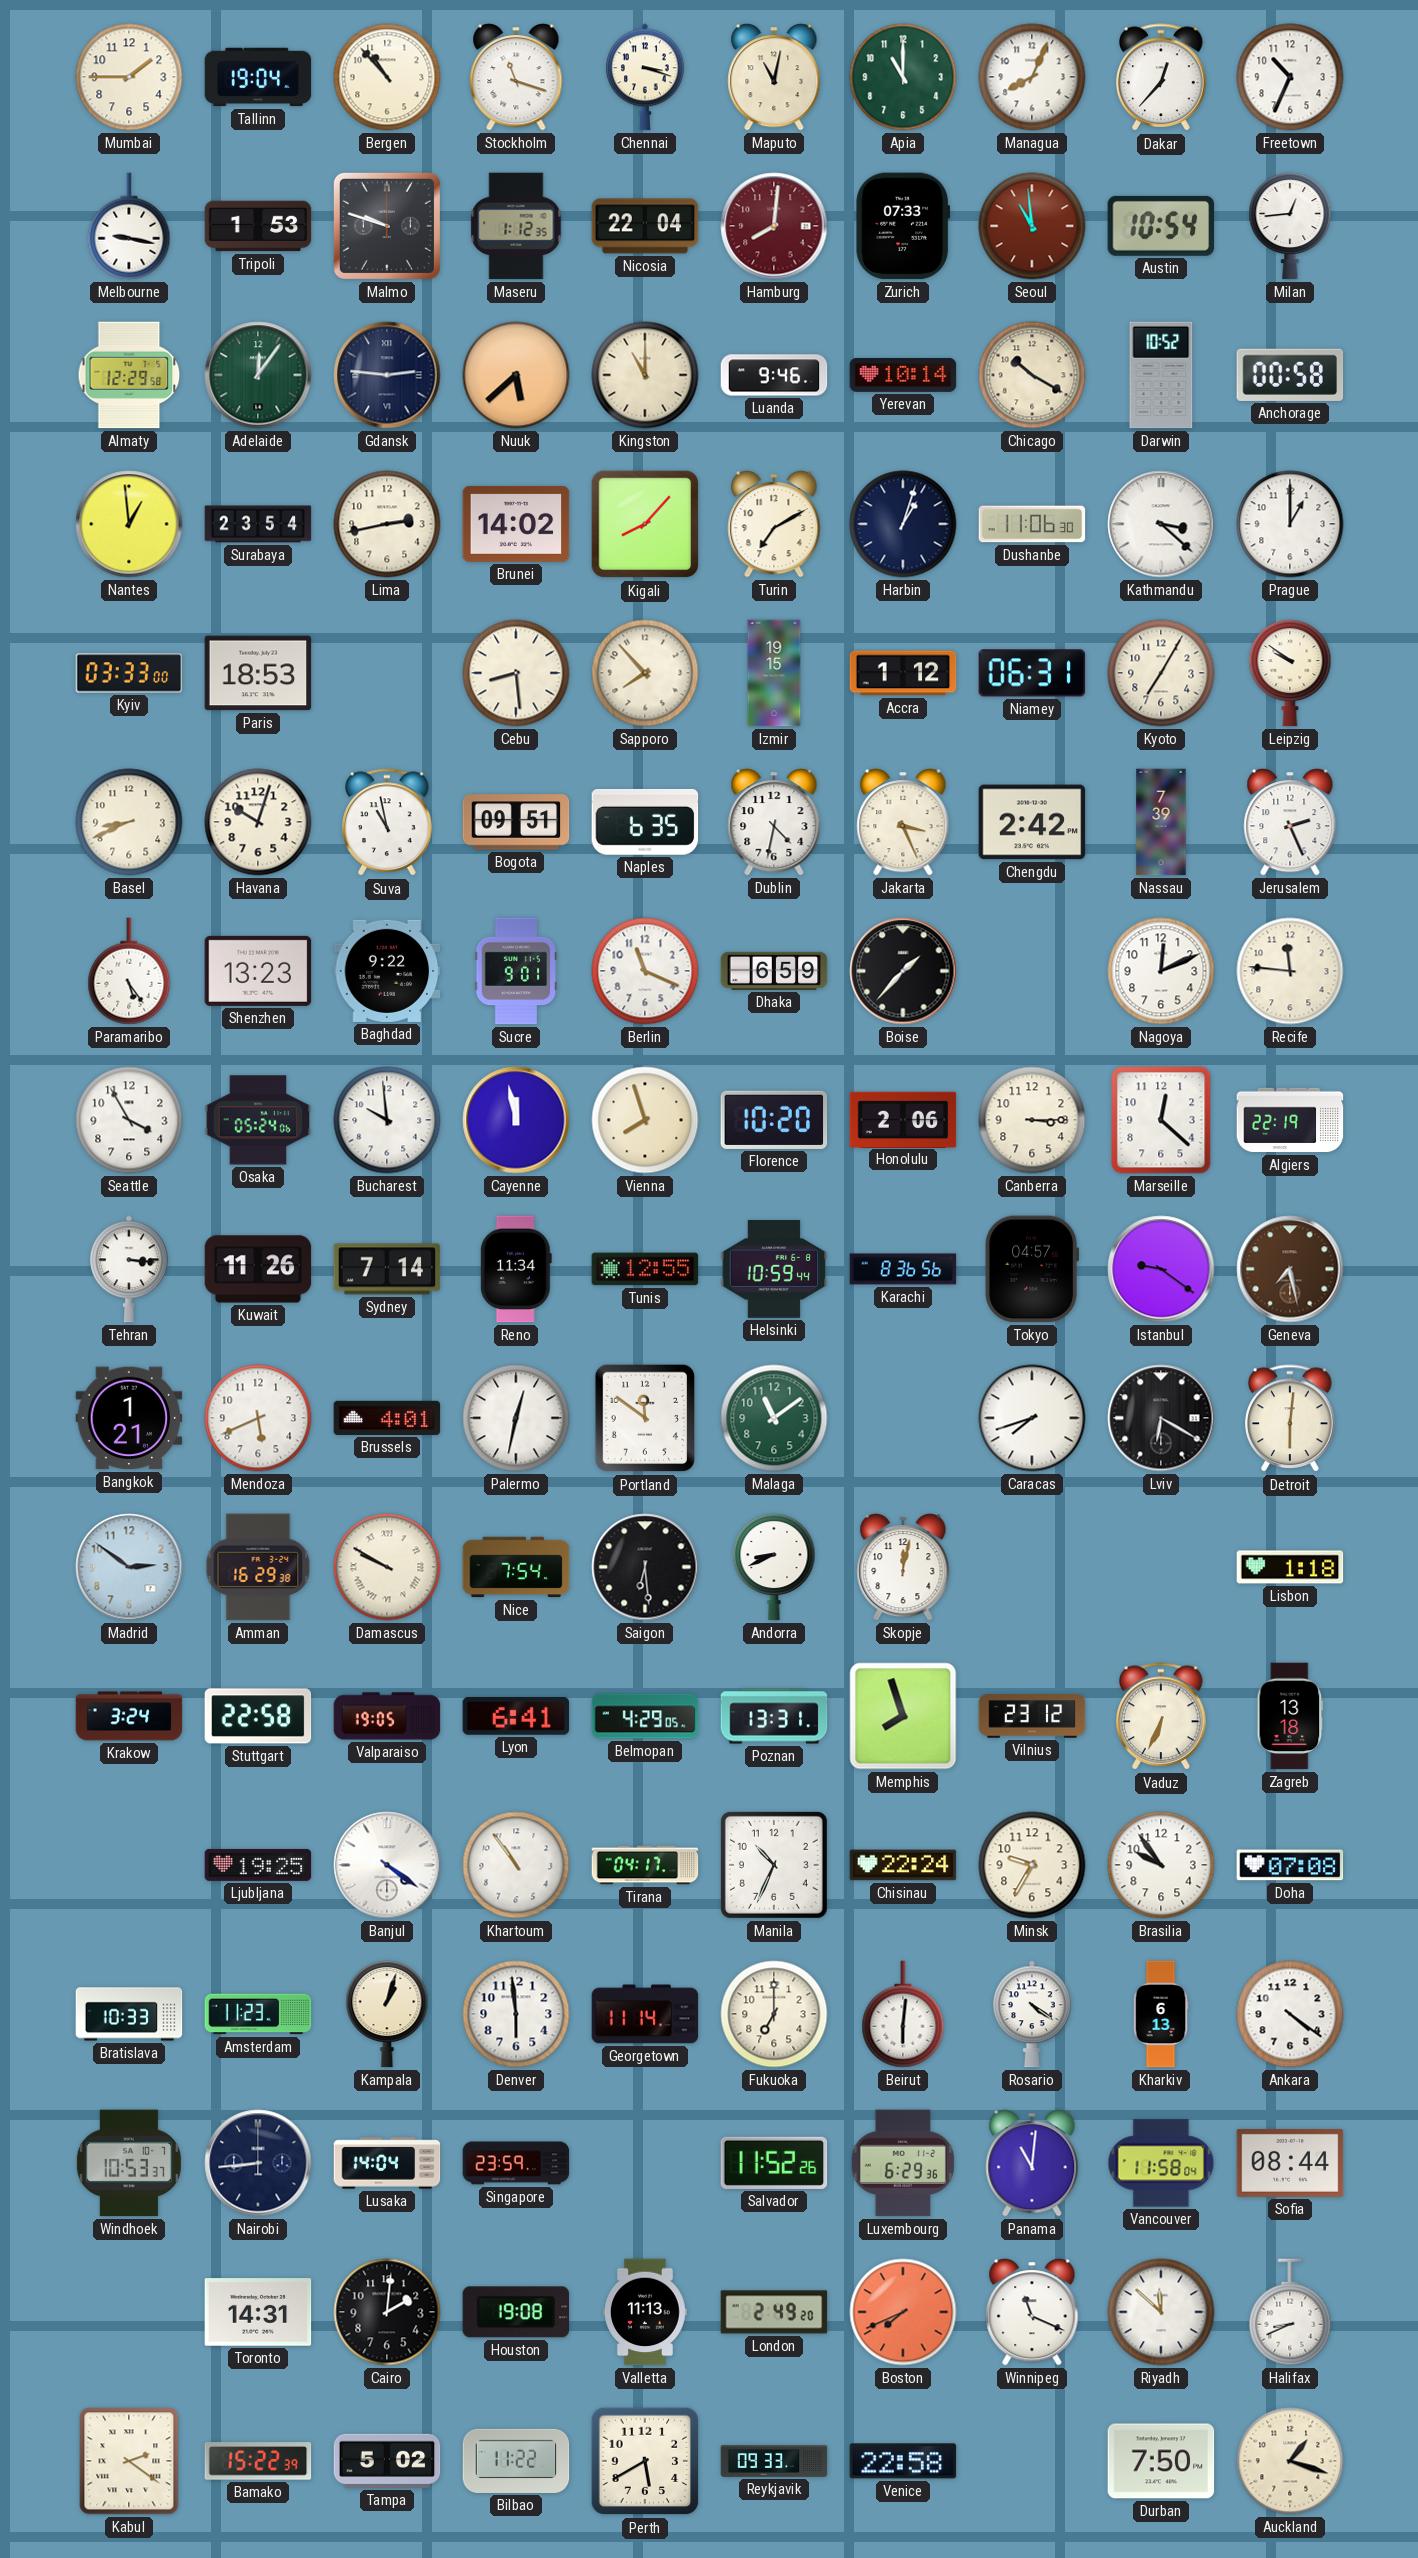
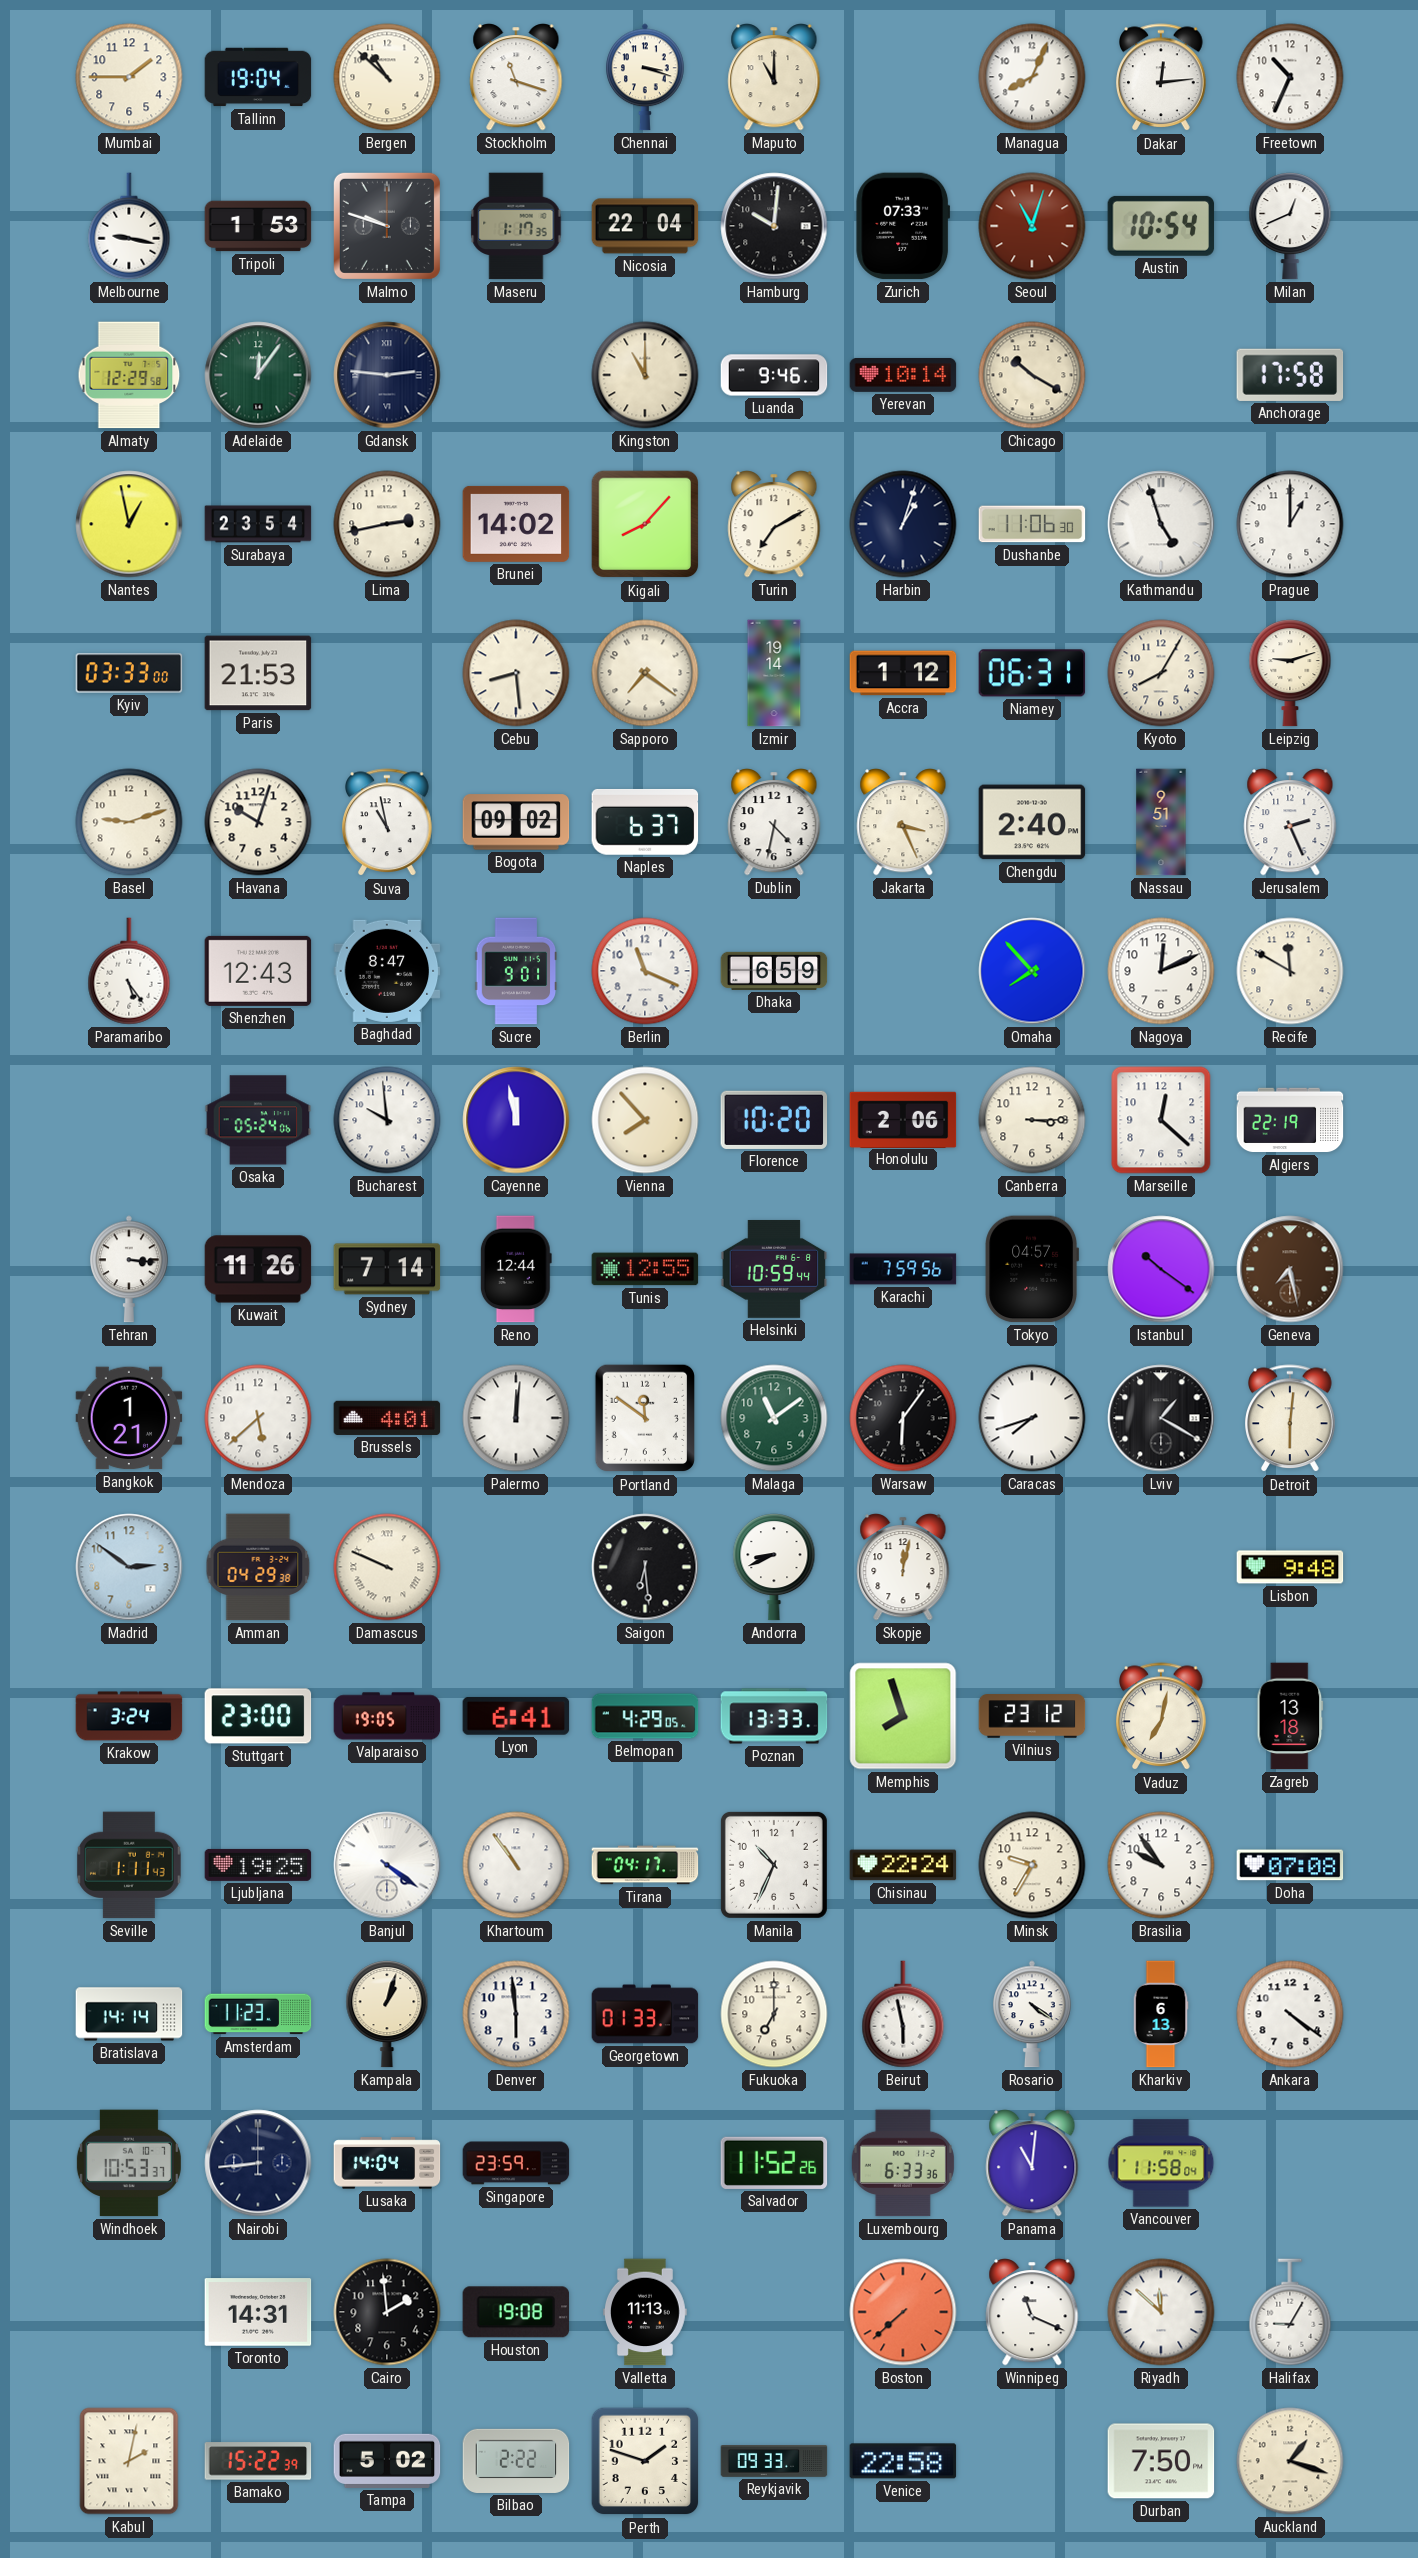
Bergen: 10:53 -> 10:52 (387, 77)
Maputo: 11:02 -> 11:00 (774, 77)
Apia: 11:00 -> none (903, 77)
Dakar: 12:37 -> 12:14 (1161, 78)
Maseru: 1:12 -> 1:17 (516, 226)
Hamburg: 8:01 -> 10:01 (774, 226)
Hamburg dial: burgundy -> black (774, 226)
Seoul: 10:59 -> 11:03 (1032, 226)
Milan: 12:44 -> 12:41 (1290, 226)
Nuuk: 5:38 -> none (516, 375)
Darwin: 10:52 -> none (1161, 375)
Anchorage: 00:58 -> 17:58 (1290, 375)
Nantes: 12:59 -> 12:58 (129, 524)
Kathmandu: 3:22 -> 4:57 (1161, 524)
Paris: 18:53 -> 21:53 (258, 673)
Sapporo: 7:53 -> 7:21 (645, 673)
Izmir: 19:15 -> 19:14 (774, 673)
Kyoto: 7:05 -> 8:05 (1161, 673)
Leipzig: 9:51 -> 9:12 (1290, 673)
Basel: 8:41 -> 9:12 (129, 822)
Bogota: 09:51 -> 09:02 (516, 822)
Naples: 6:35 -> 6:37 (645, 822)
Chengdu: 2:42 -> 2:40 (1032, 822)
Nassau: 7:39 -> 9:51 (1161, 822)
Shenzhen: 13:23 -> 12:43 (258, 971)
Baghdad: 9:22 -> 8:47 (387, 971)
Boise: 1:37 -> none (903, 971)
Omaha: none -> 7:53 (1032, 971)
Recife: 11:46 -> 11:50 (1290, 971)
Seattle: 3:55 -> none (129, 1120)
Vienna: 7:57 -> 7:53 (645, 1120)
Reno: 11:34 -> 12:44 (516, 1269)
Karachi: 8:36 -> 7:59 (903, 1269)
Istanbul: 9:21 -> 10:21 (1161, 1269)
Mendoza: 5:41 -> 5:38 (258, 1418)
Palermo: 12:32 -> 12:01 (516, 1418)
Warsaw: none -> 6:06 (903, 1418)
Lviv: 6:20 -> 1:20 (1161, 1418)
Amman: 16:29 -> 04:29 (258, 1567)
Damascus: 9:50 -> 9:49 (387, 1567)
Nice: 7:54 -> none (516, 1567)
Lisbon: 1:18 -> 9:48 (1290, 1567)
Stuttgart: 22:58 -> 23:00 (258, 1716)
Poznan: 13:31 -> 13:33 (774, 1716)
Vaduz: 6:34 -> 7:02 (1161, 1717)
Seville: none -> 1:11 (129, 1865)
Bratislava: 10:33 -> 14:14 (129, 2014)
Georgetown: 11:14 -> 01:33 (645, 2014)
Beirut: 6:01 -> 5:58 (903, 2014)
Luxembourg: 6:29 -> 6:33 (903, 2163)
Sofia: 08:44 -> none (1290, 2163)
Cairo: 2:01 -> 1:59 (387, 2312)
London: 2:49 -> none (774, 2312)
Boston: 7:41 -> 7:38 (903, 2312)
Halifax: 8:41 -> 9:05 (1290, 2312)
Kabul: 2:21 -> 2:02 (129, 2461)
Bilbao: 11:22 -> 2:22 (516, 2461)
Perth: 5:40 -> 1:48 (645, 2461)
